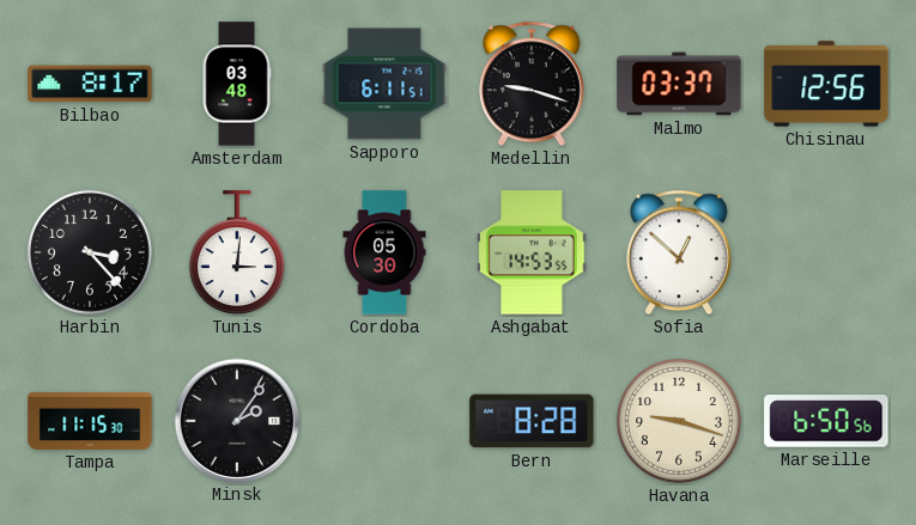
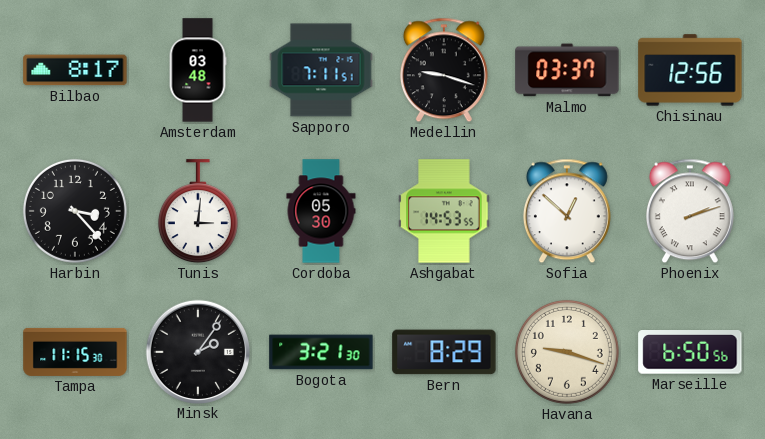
Sapporo: 6:11 -> 7:11 (321, 70)
Phoenix: none -> 2:12 (690, 211)
Bogota: none -> 3:21 (321, 352)
Bern: 8:28 -> 8:29 (444, 352)
